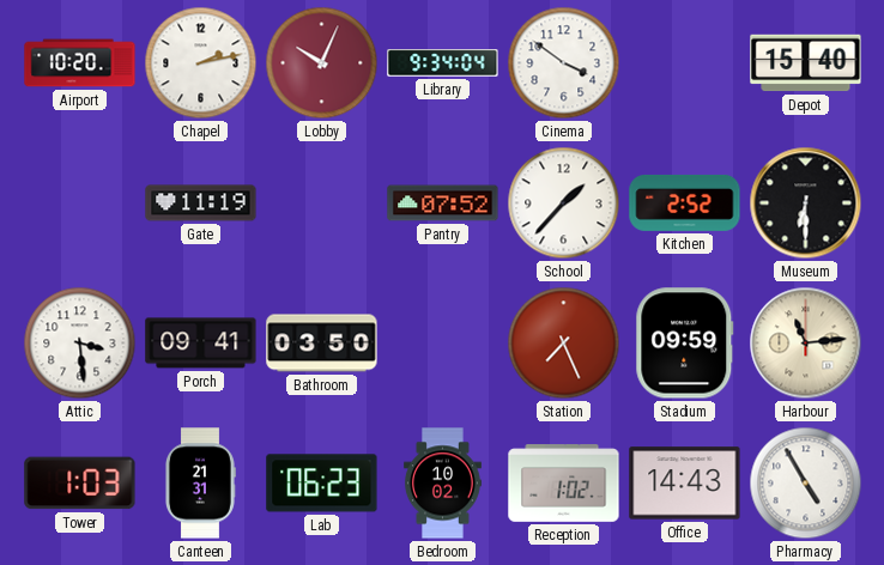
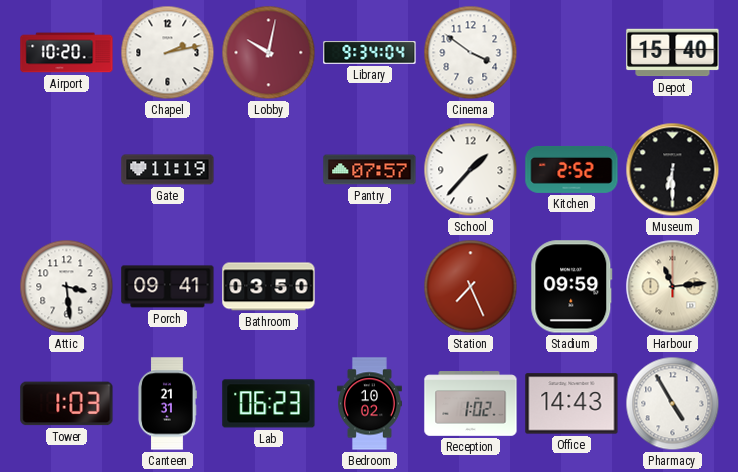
Lobby: 10:04 -> 10:02 (269, 53)
Pantry: 07:52 -> 07:57 (370, 170)
